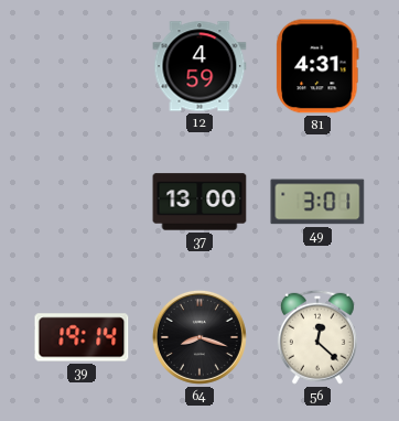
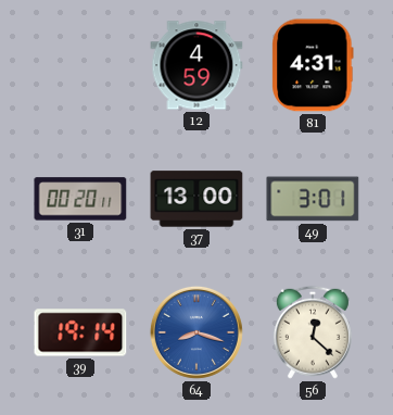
31: none -> 00:20 (80, 199)
64 dial: black -> blue (196, 332)
